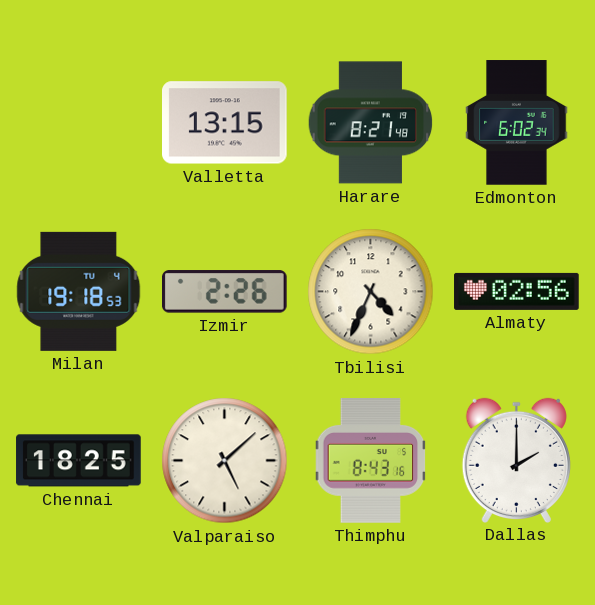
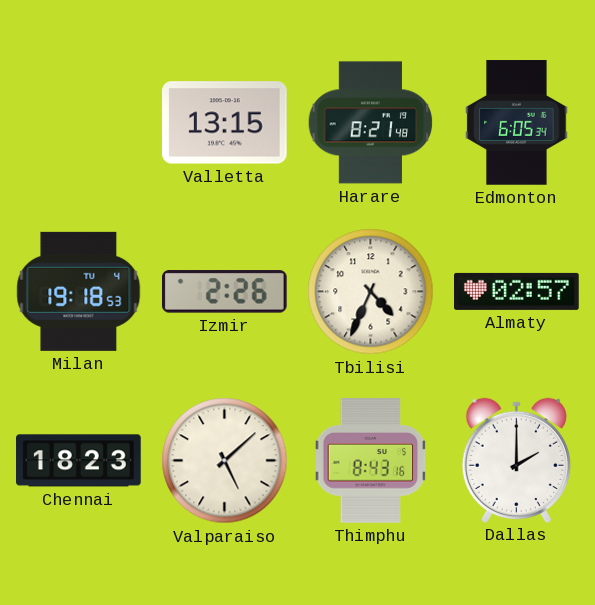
Edmonton: 6:02 -> 6:05 (517, 123)
Almaty: 02:56 -> 02:57 (517, 291)
Chennai: 18:25 -> 18:23 (79, 461)
